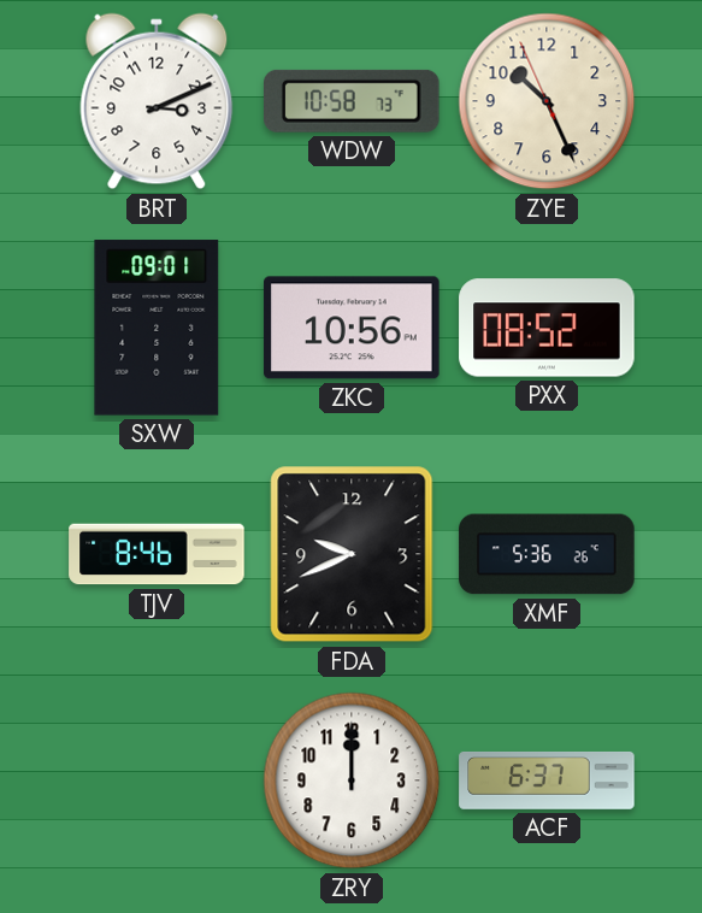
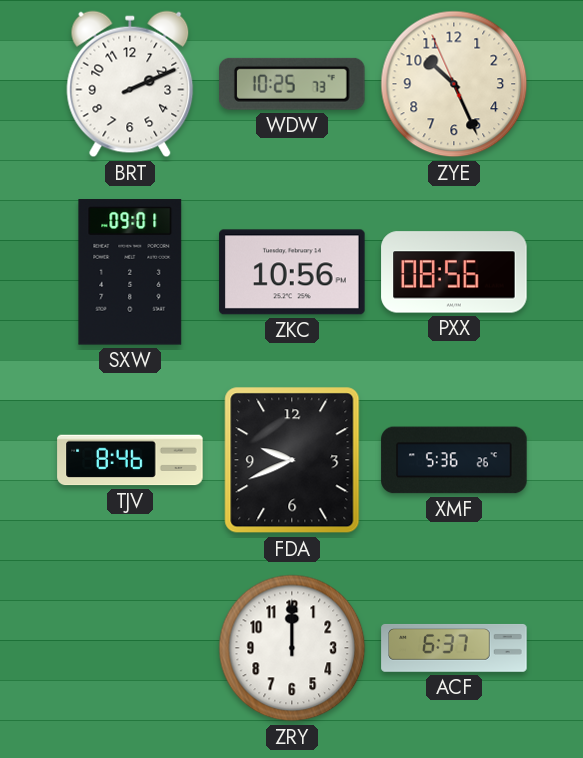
BRT: 3:11 -> 2:11 (130, 84)
WDW: 10:58 -> 10:25 (293, 84)
PXX: 08:52 -> 08:56 (454, 272)
